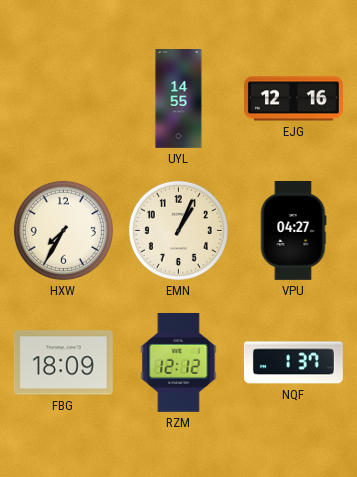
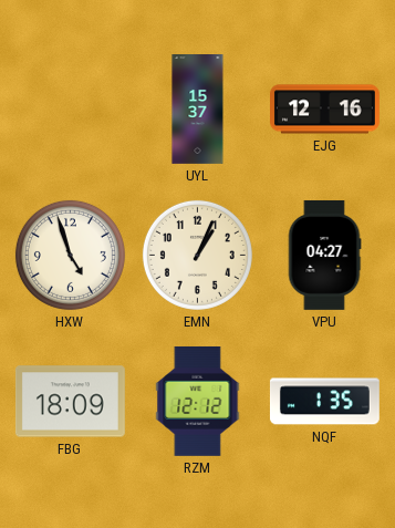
UYL: 14:55 -> 15:37 (198, 110)
HXW: 7:35 -> 4:57 (70, 255)
NQF: 1:37 -> 1:35 (324, 402)
